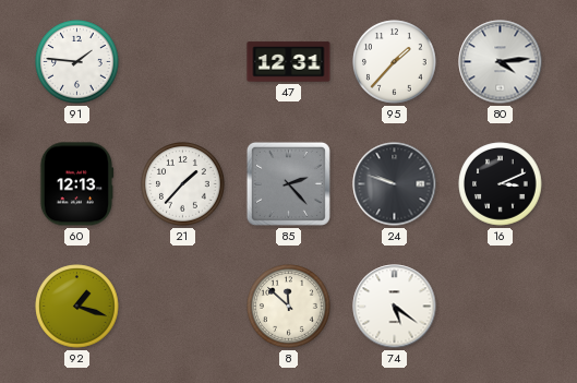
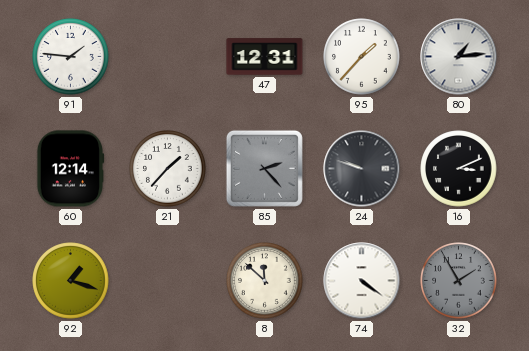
80: 4:14 -> 1:14 (459, 57)
60: 12:13 -> 12:14 (70, 169)
74: 5:21 -> 4:21 (362, 281)
32: none -> 1:55 (459, 281)
